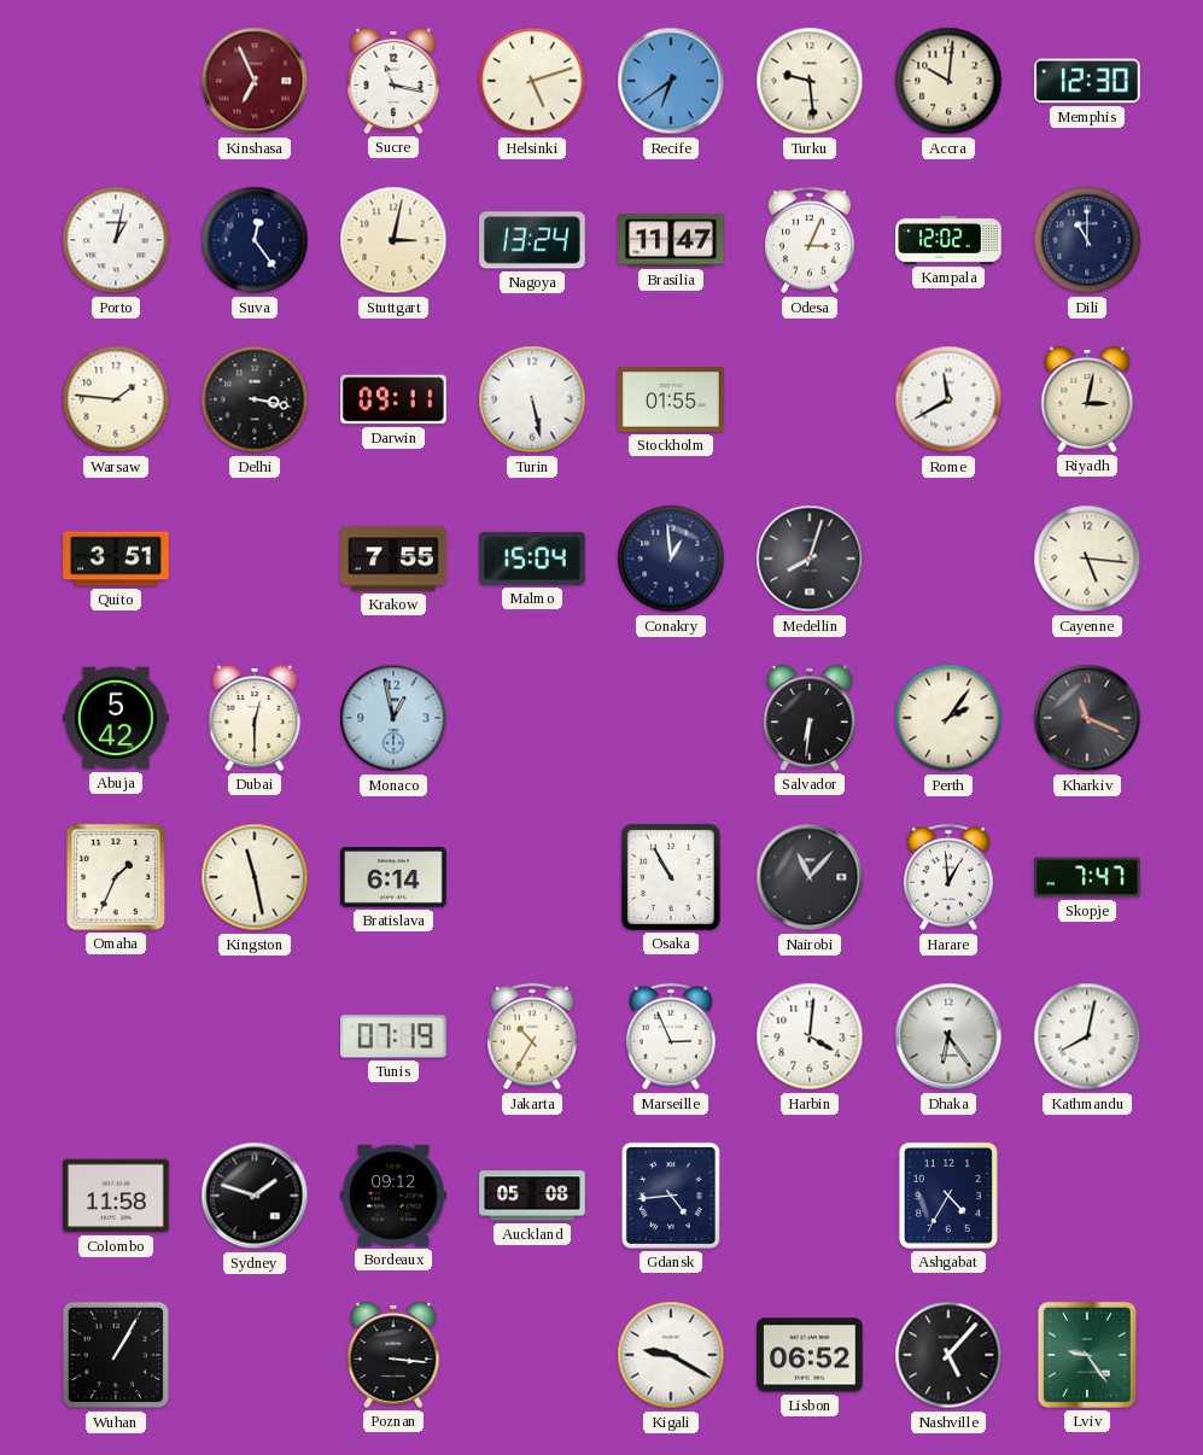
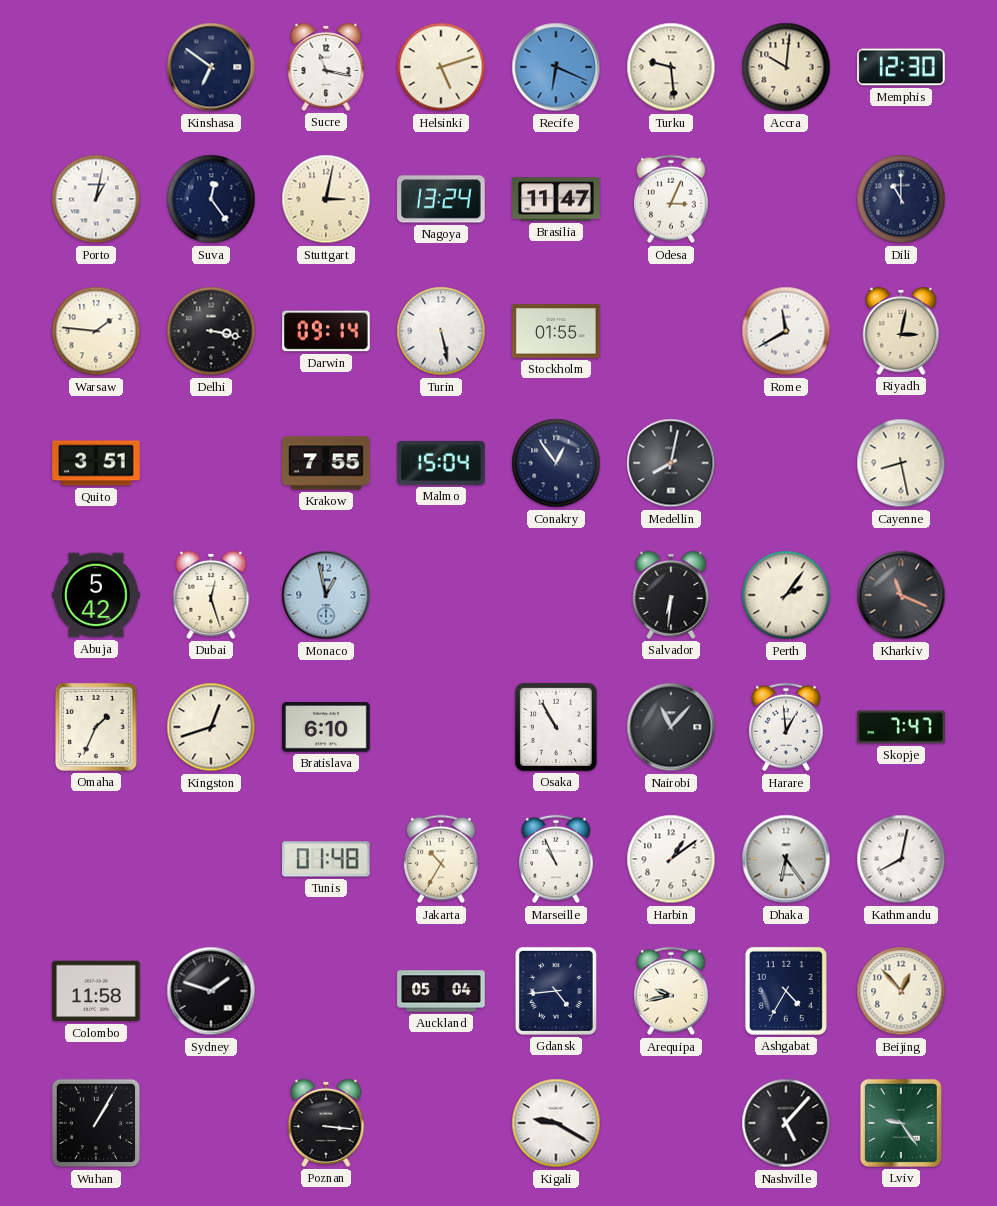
Kinshasa: 6:56 -> 6:51 (211, 67)
Kinshasa dial: burgundy -> navy (211, 67)
Recife: 6:39 -> 6:19 (556, 67)
Kampala: 12:02 -> none (948, 240)
Darwin: 09:11 -> 09:14 (326, 331)
Conakry: 12:59 -> 12:54 (556, 463)
Medellin: 8:03 -> 8:02 (671, 463)
Cayenne: 5:16 -> 8:28 (901, 463)
Dubai: 12:30 -> 12:27 (211, 595)
Kingston: 11:28 -> 12:42 (211, 727)
Bratislava: 6:14 -> 6:10 (326, 727)
Tunis: 07:19 -> 01:48 (327, 859)
Marseille: 2:56 -> 10:56 (557, 859)
Harbin: 4:01 -> 1:09 (671, 859)
Bordeaux: 09:12 -> none (393, 1196)
Auckland: 05:08 -> 05:04 (441, 991)
Arequipa: none -> 9:43 (672, 991)
Beijing: none -> 12:53 (901, 991)
Lisbon: 06:52 -> none (810, 1355)
